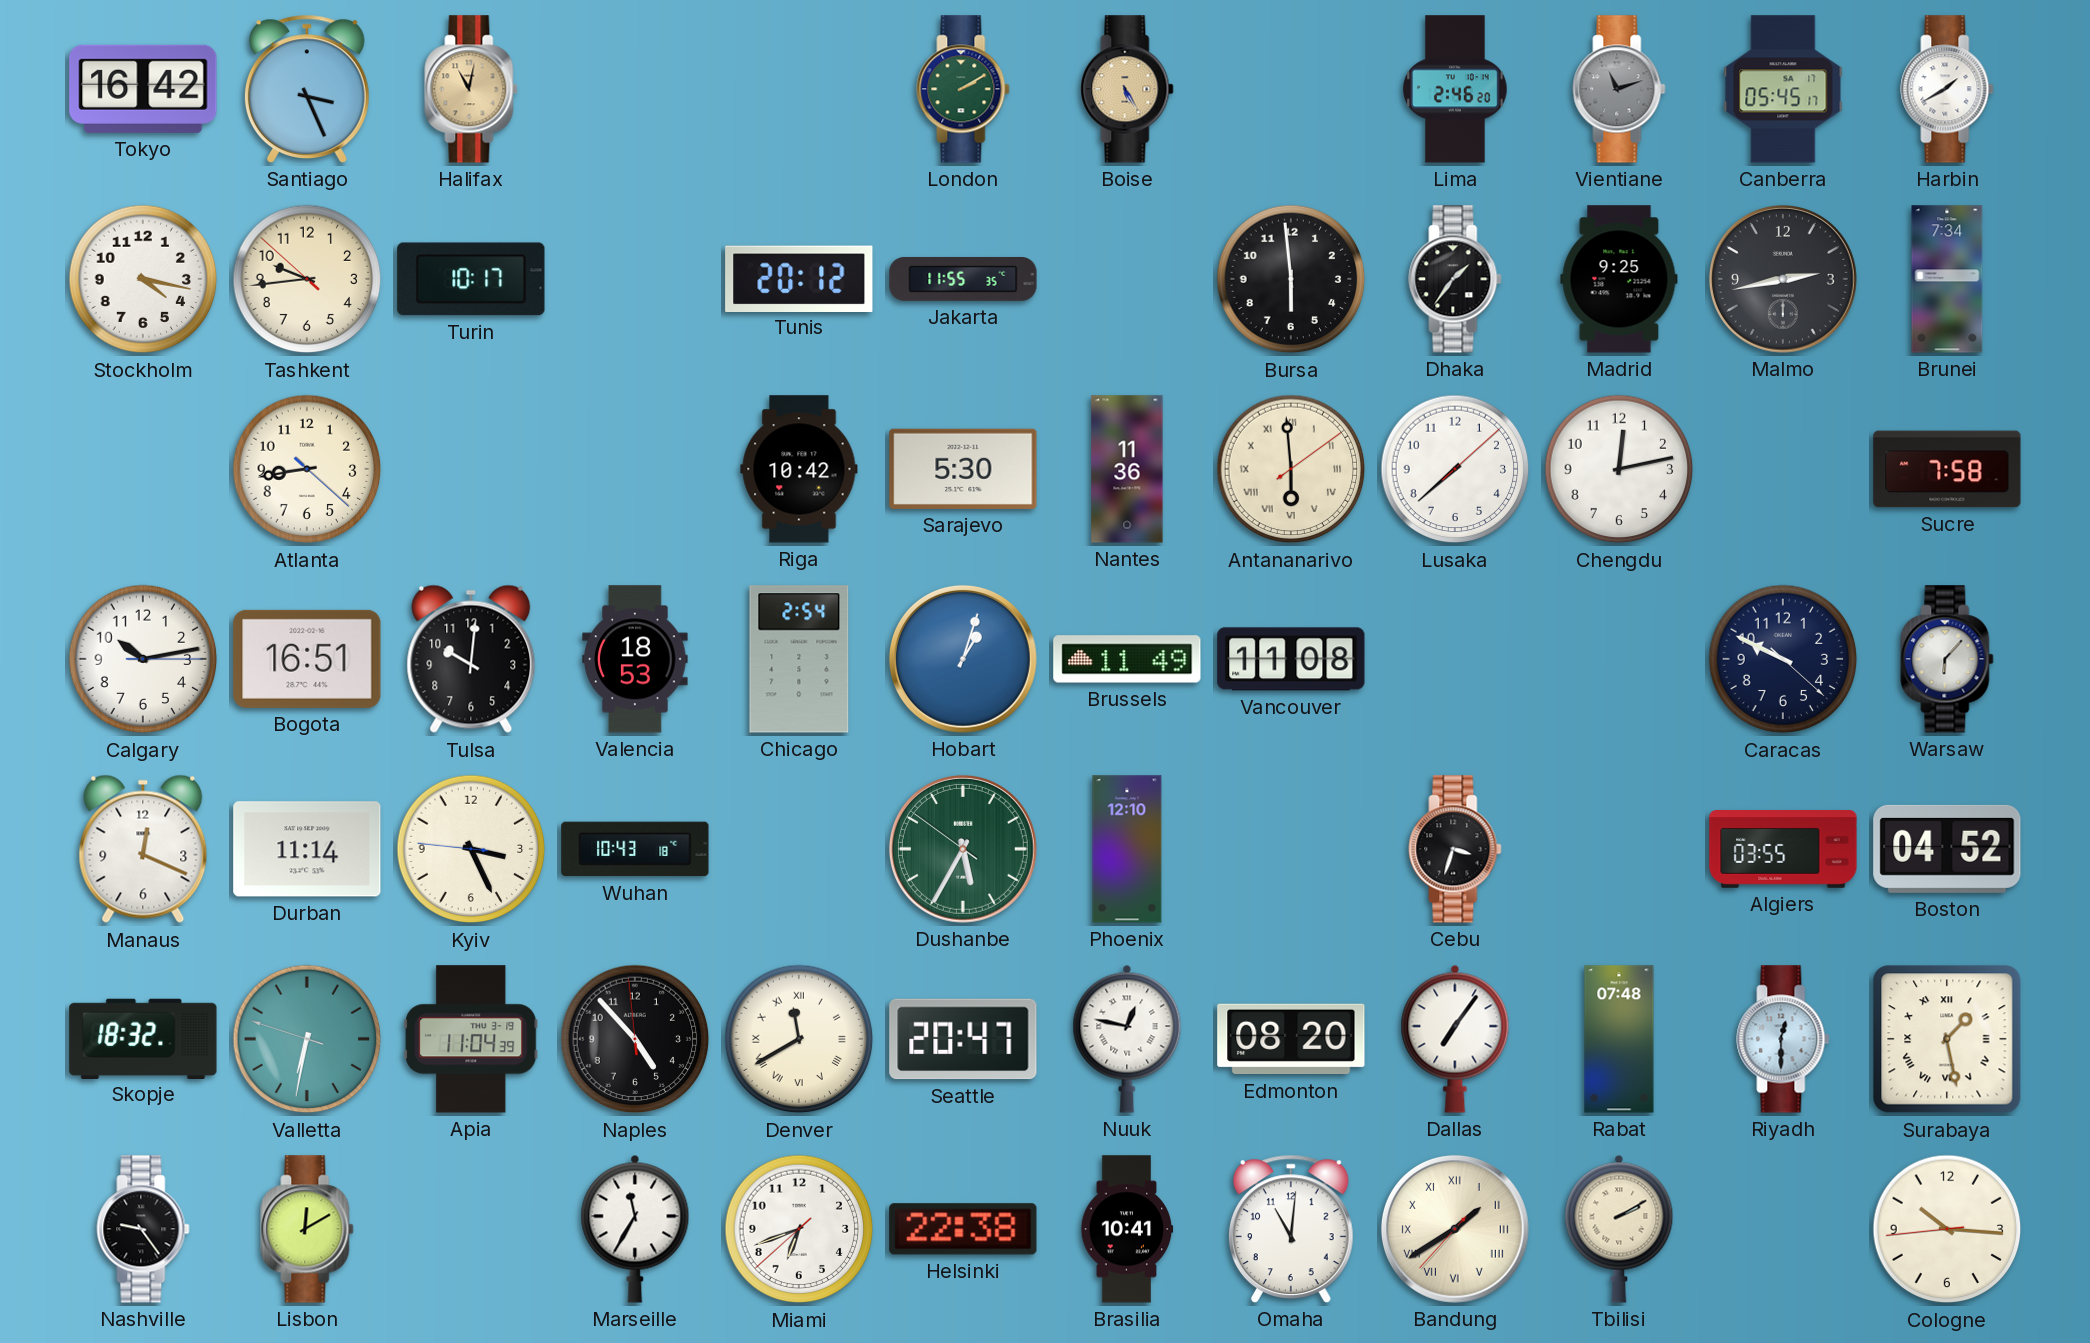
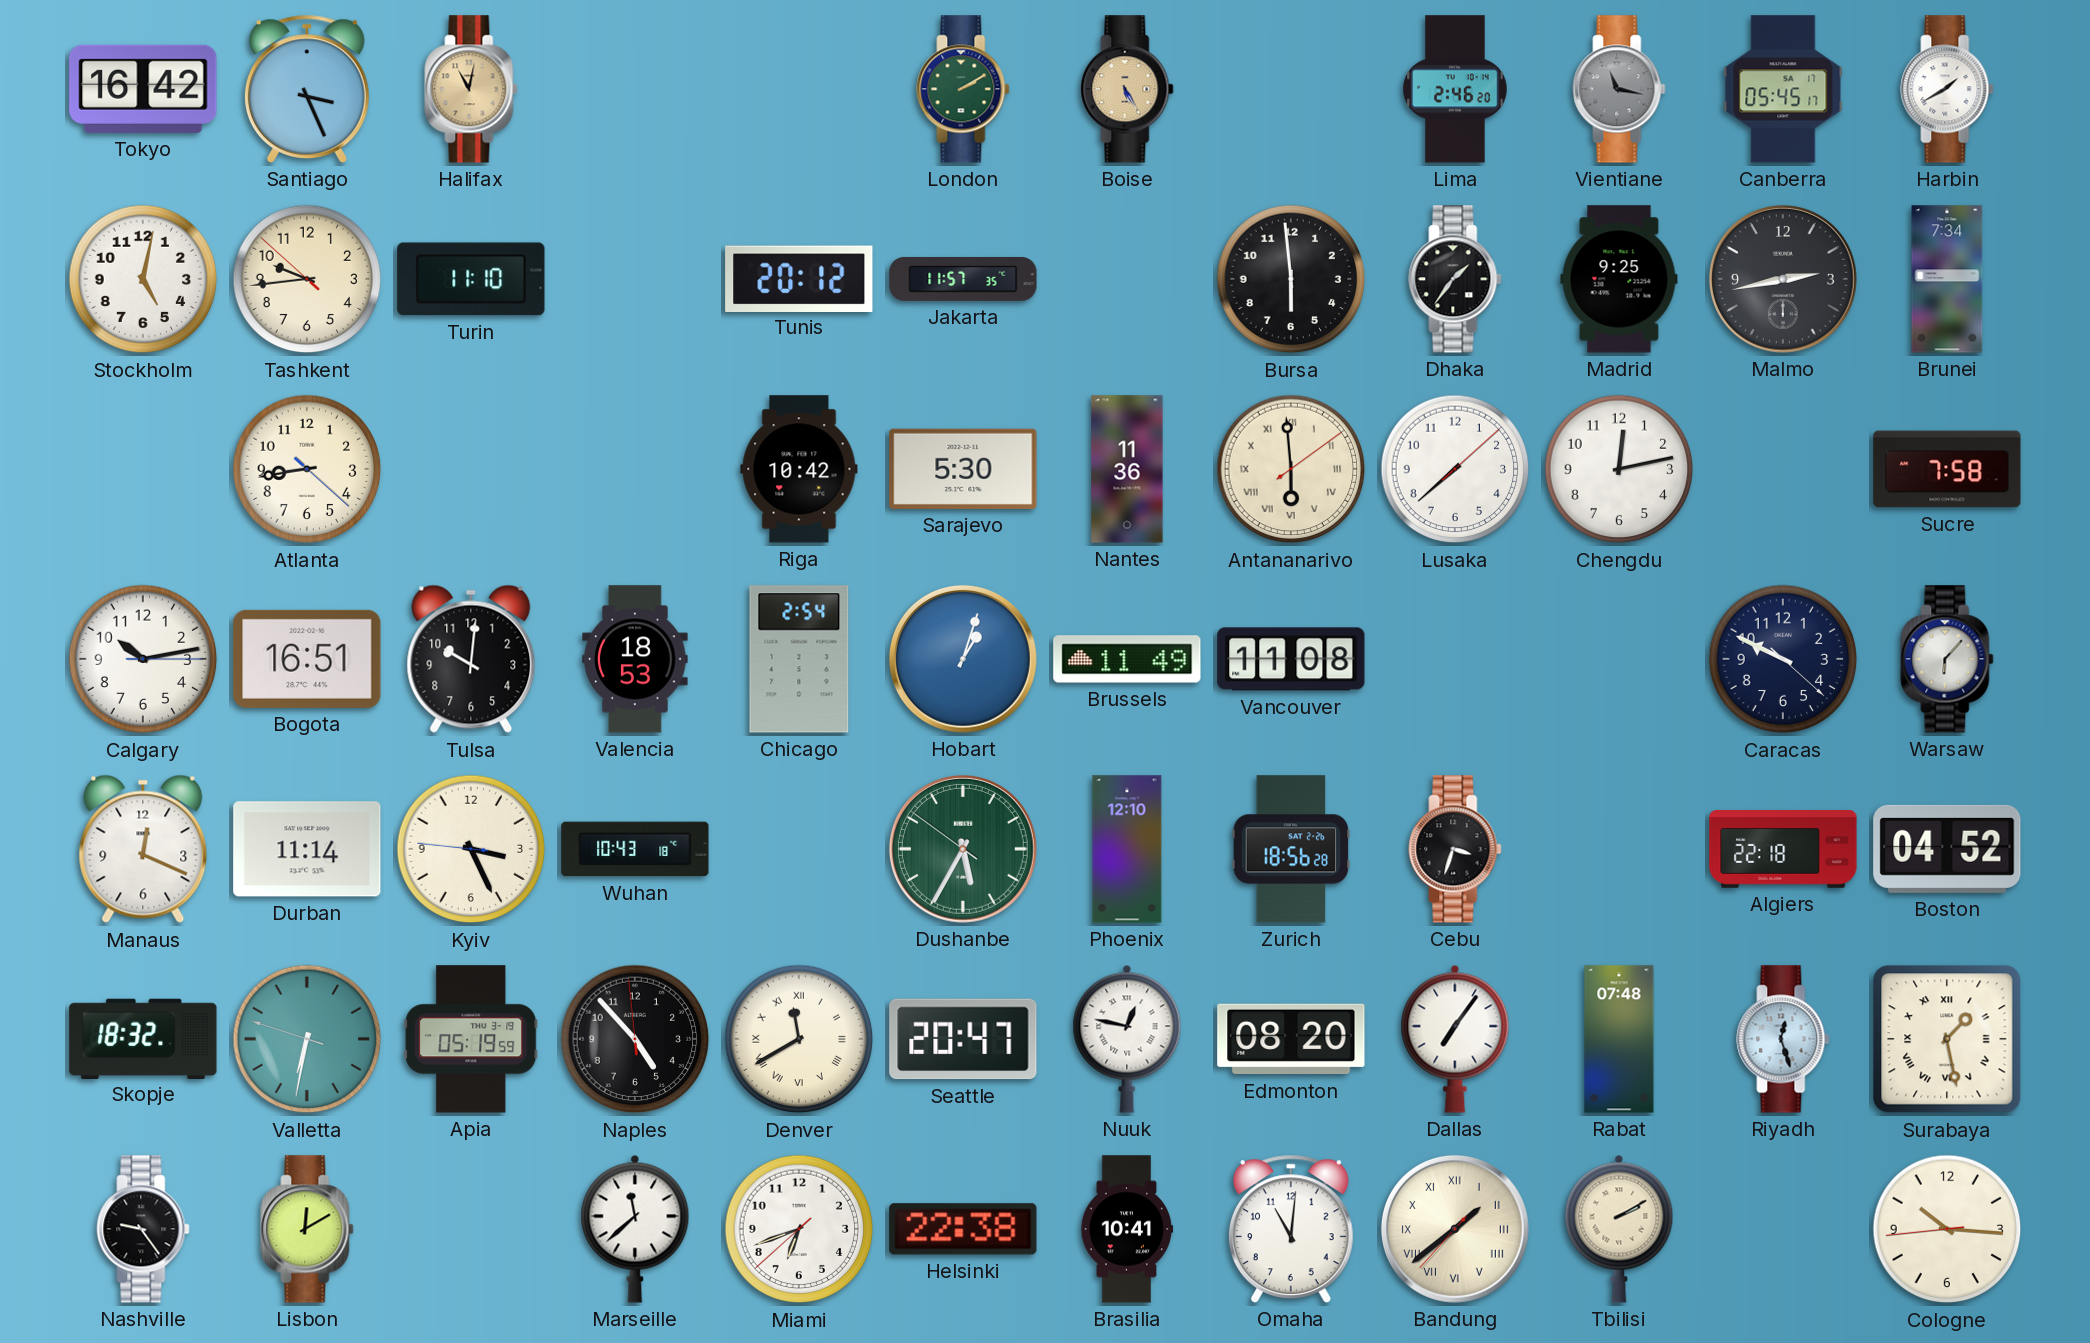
Vientiane: 11:12 -> 11:17 (1619, 89)
Stockholm: 4:17 -> 5:02 (143, 279)
Turin: 10:17 -> 11:10 (471, 279)
Jakarta: 11:55 -> 11:57 (963, 279)
Zurich: none -> 18:56 (1291, 849)
Algiers: 03:55 -> 22:18 (1783, 849)
Apia: 11:04 -> 05:19 (471, 1039)
Riyadh: 12:30 -> 12:27 (1783, 1039)
Marseille: 11:35 -> 11:38 (635, 1229)
Bandung: 1:39 -> 1:38 (1455, 1229)
